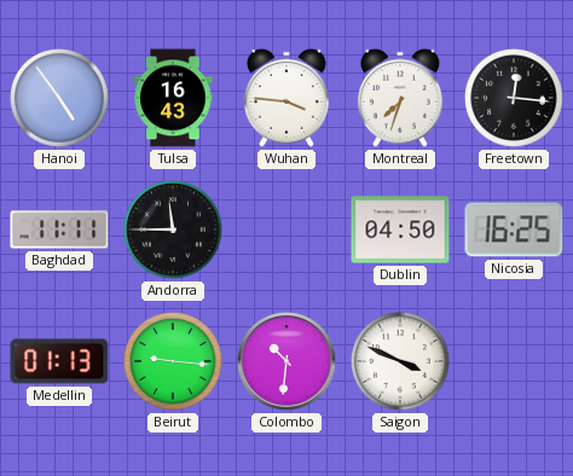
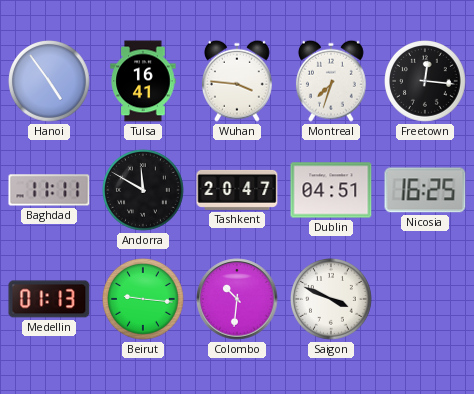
Tulsa: 16:43 -> 16:41 (143, 81)
Andorra: 11:45 -> 11:50 (144, 191)
Tashkent: none -> 20:47 (237, 190)
Dublin: 04:50 -> 04:51 (331, 190)
